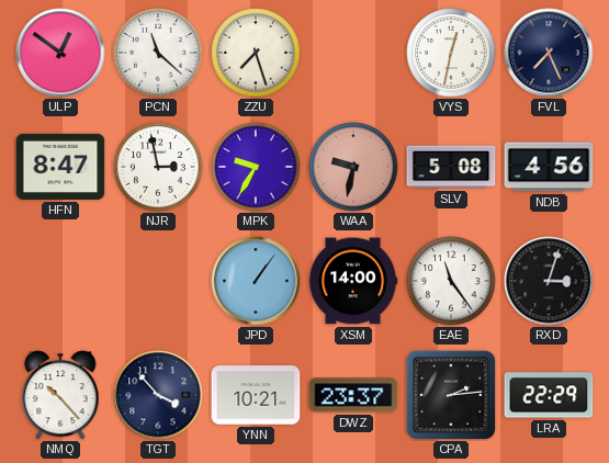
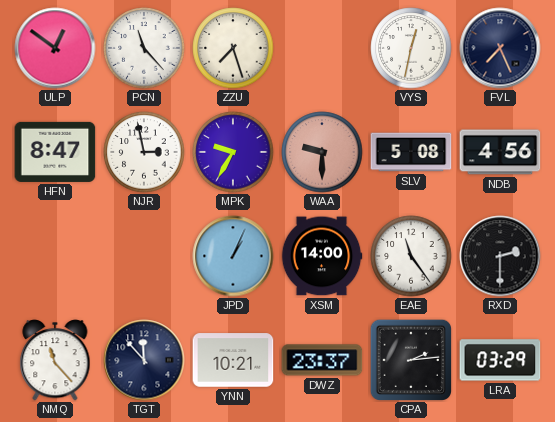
PCN: 11:22 -> 11:23 (144, 48)
WAA: 9:32 -> 9:30 (322, 152)
JPD: 1:06 -> 1:04 (233, 256)
RXD: 3:03 -> 2:30 (500, 256)
NMQ: 10:23 -> 11:23 (55, 360)
TGT: 3:53 -> 11:53 (144, 360)
LRA: 22:29 -> 03:29 (500, 360)
